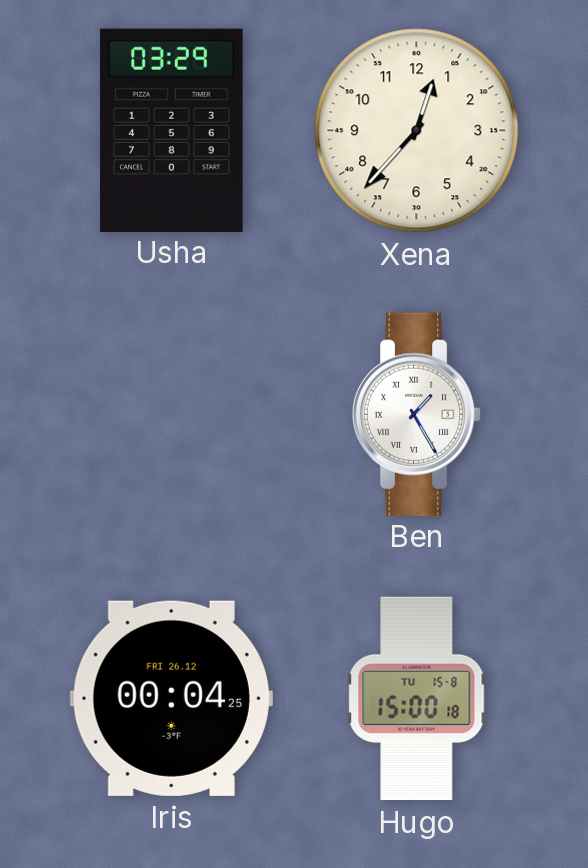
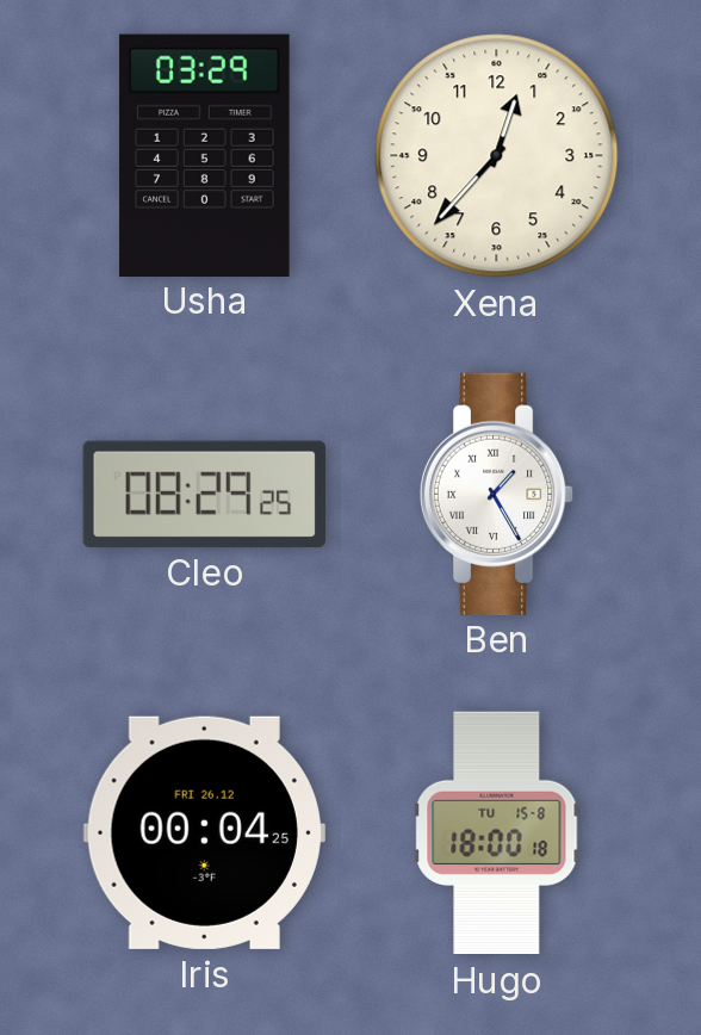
Cleo: none -> 08:29 (204, 494)
Hugo: 15:00 -> 18:00 (497, 833)
